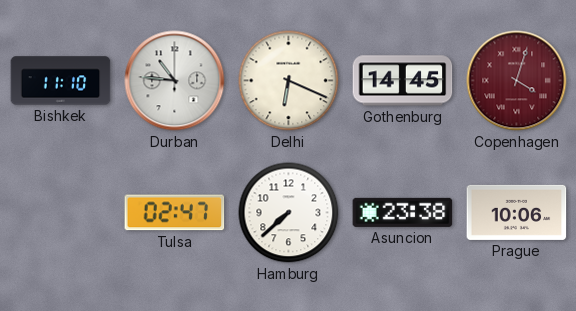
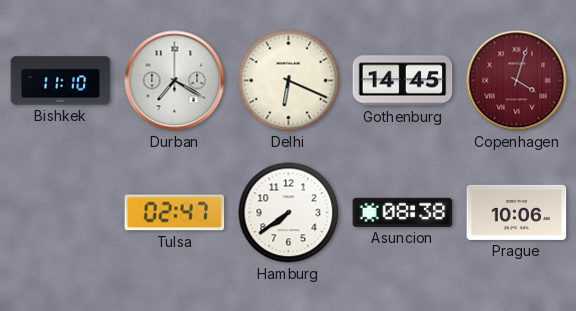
Durban: 10:46 -> 7:20 (175, 81)
Hamburg: 7:38 -> 7:39 (289, 213)
Asuncion: 23:38 -> 08:38 (403, 212)
